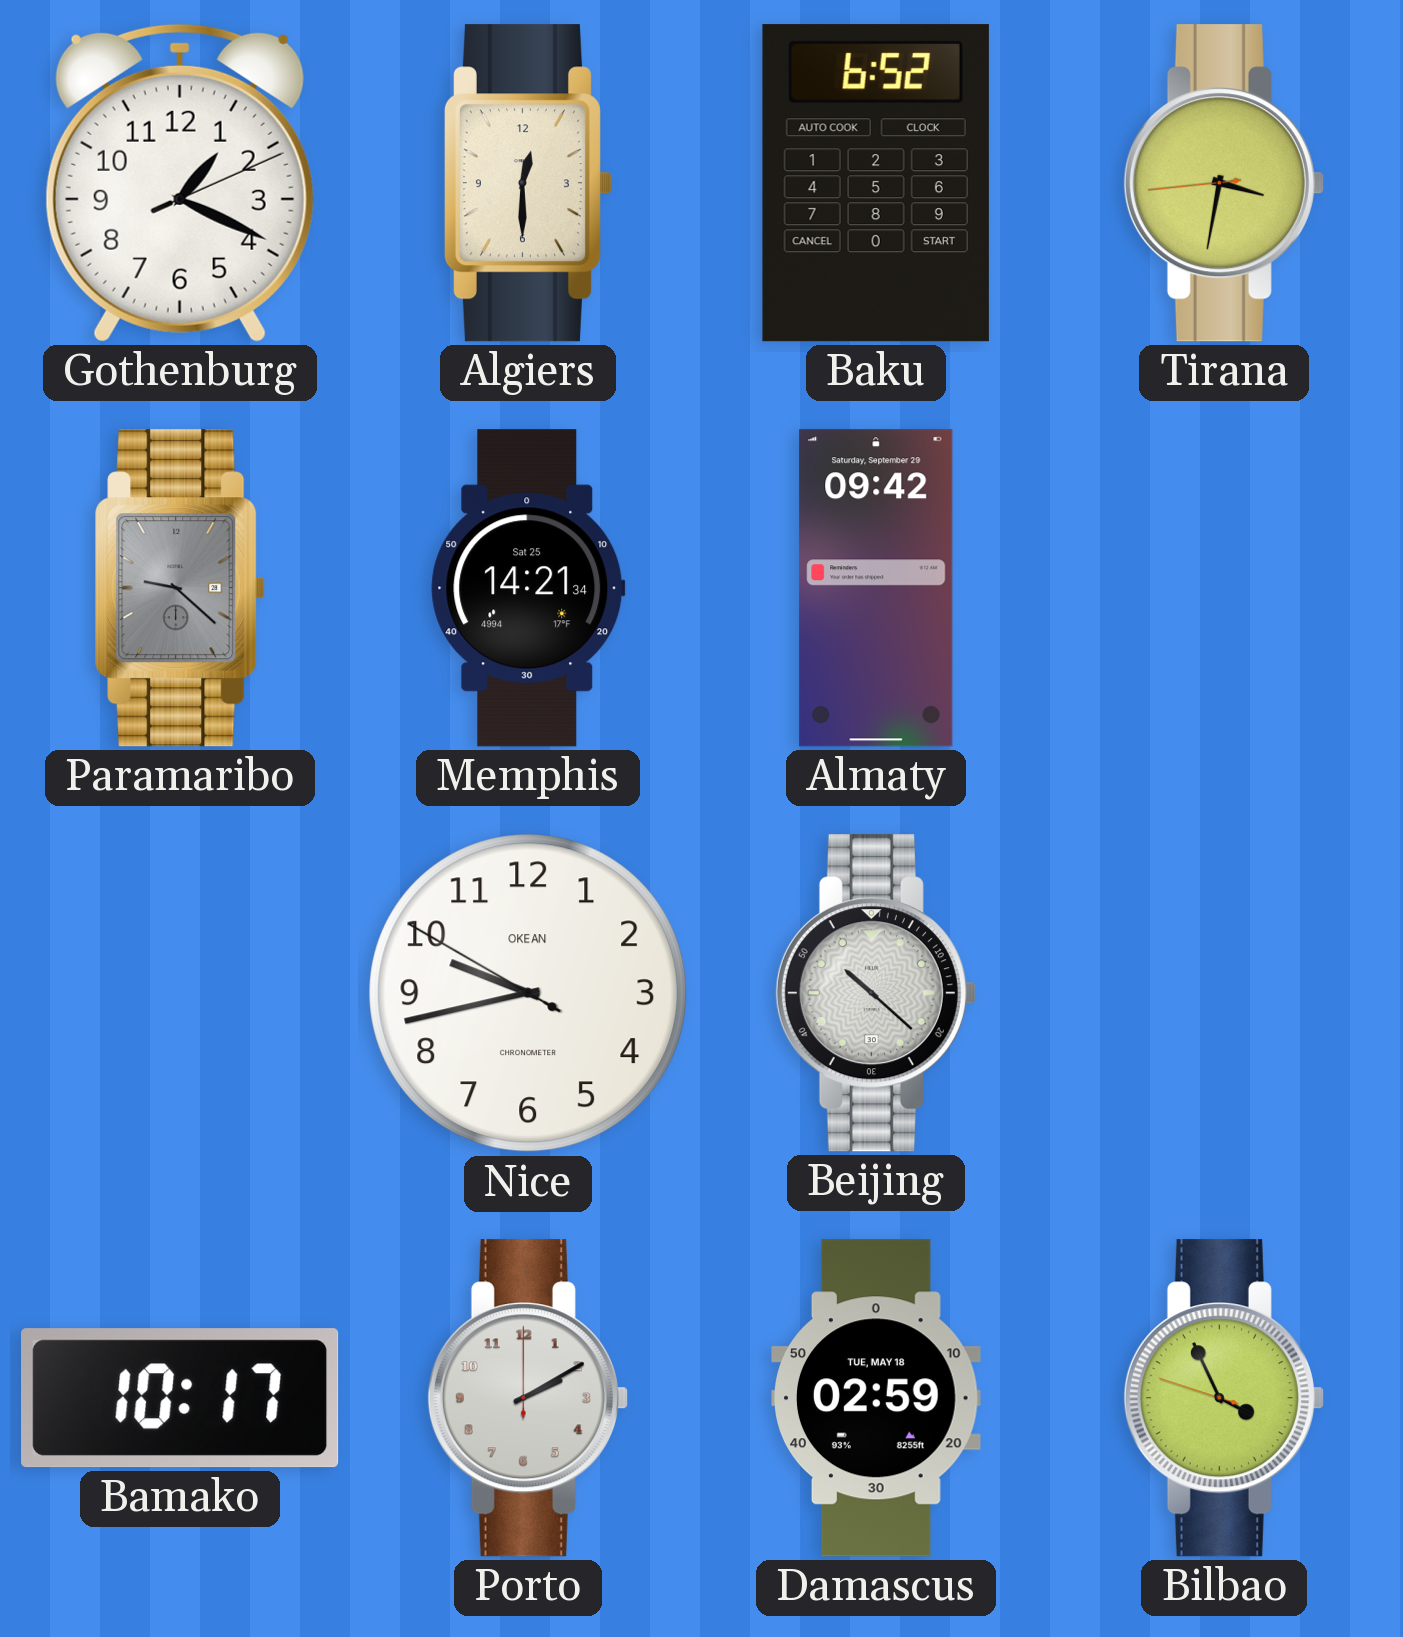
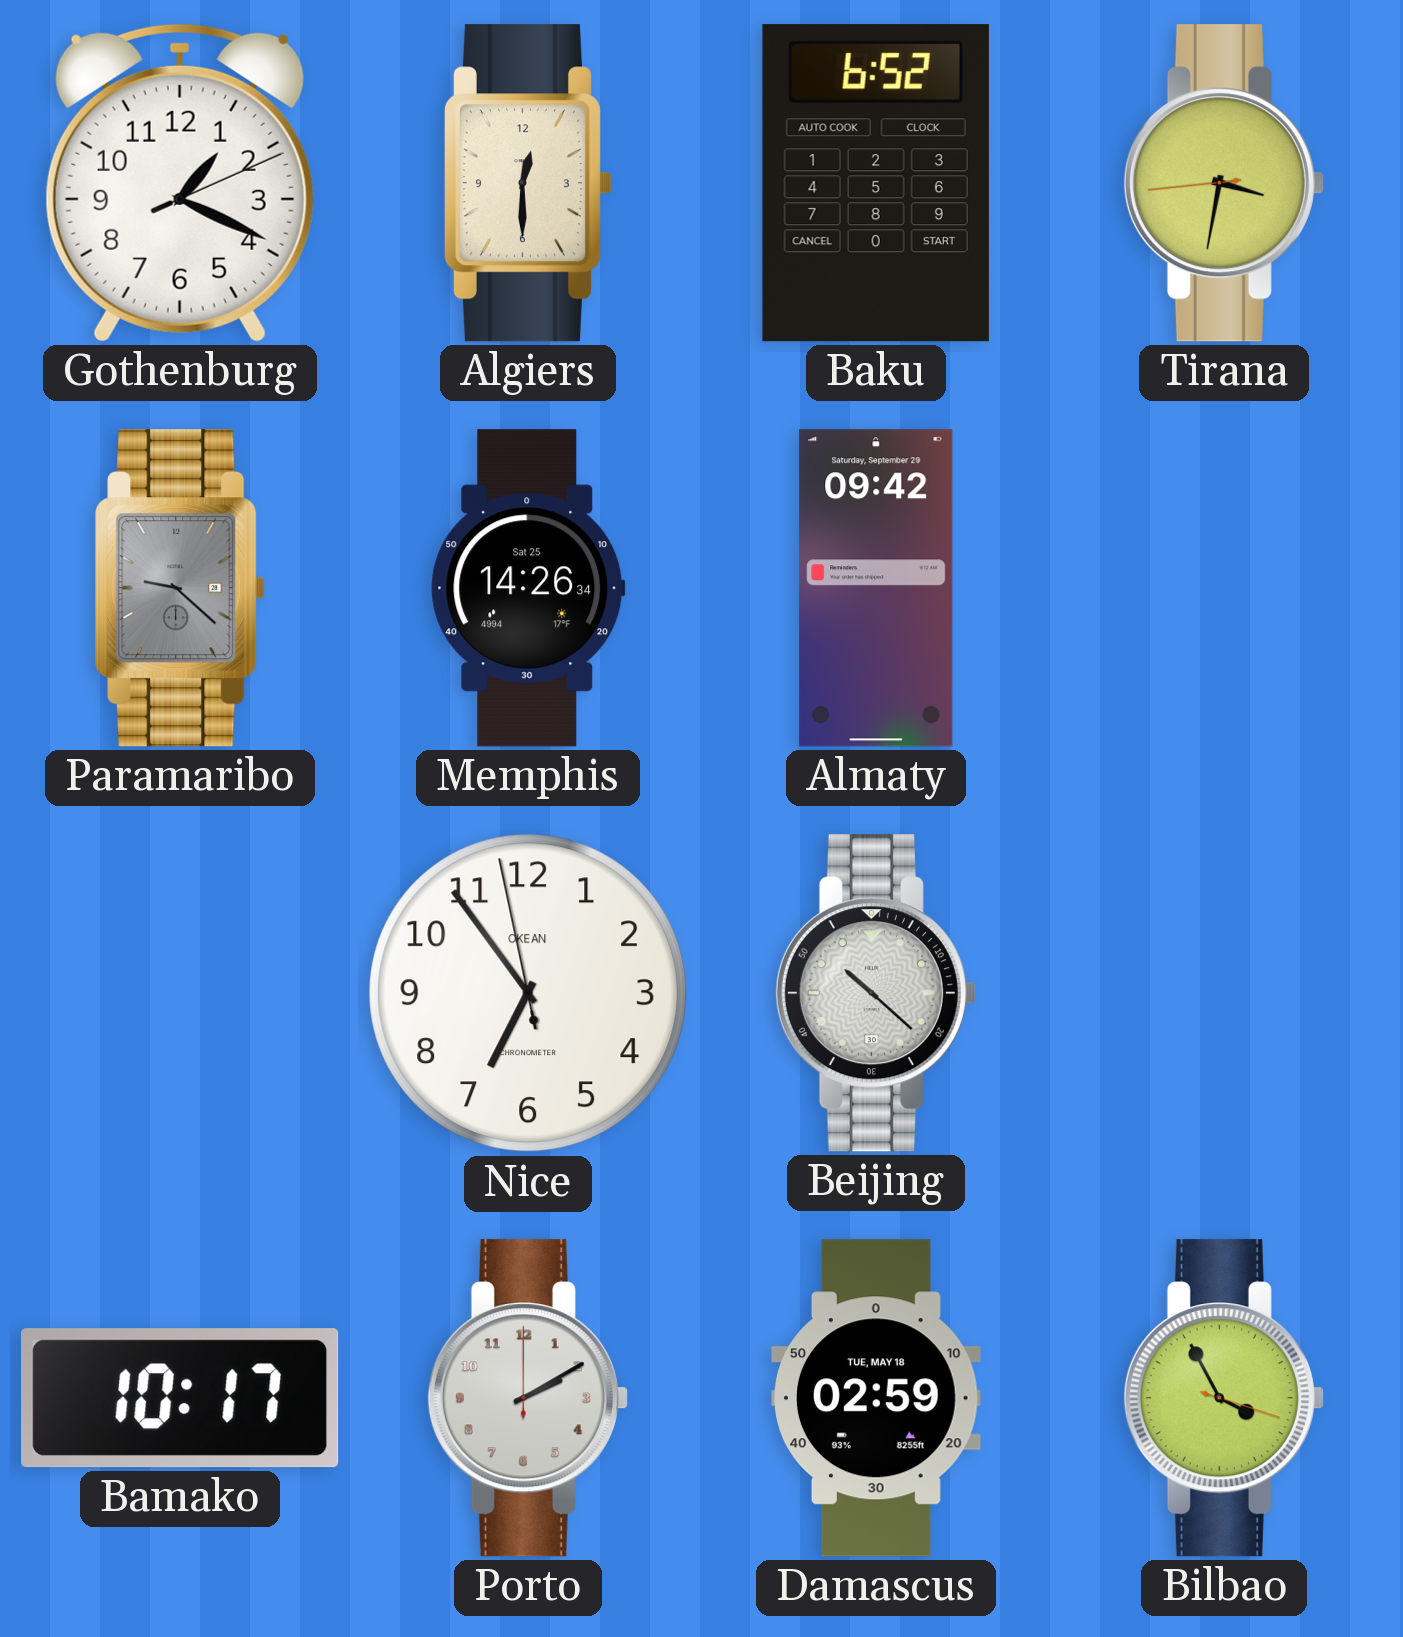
Memphis: 14:21 -> 14:26 (528, 588)
Nice: 9:42 -> 6:53 (528, 993)
Bilbao: 3:55:48 -> 3:55:18 (1224, 1398)
